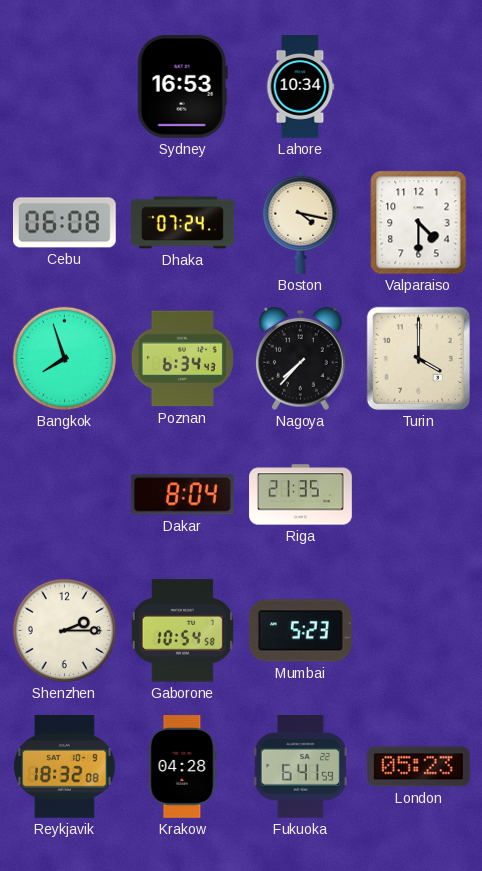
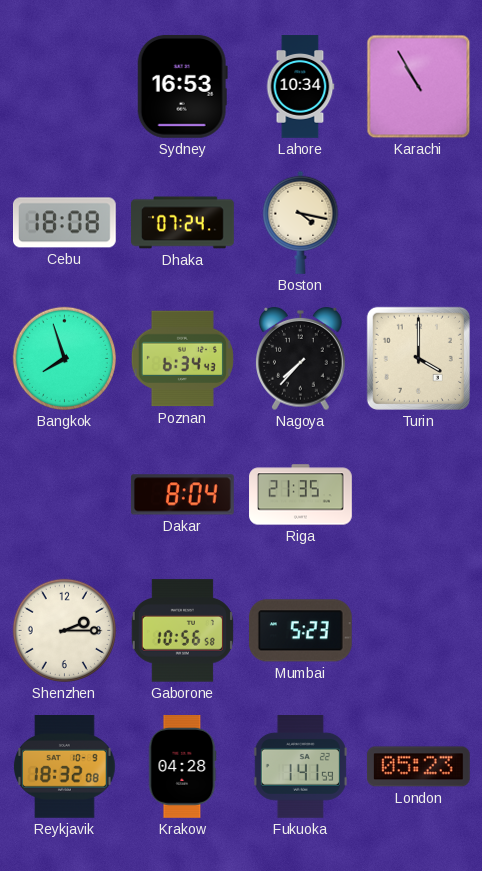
Karachi: none -> 10:55 (419, 87)
Cebu: 06:08 -> 18:08 (65, 223)
Valparaiso: 4:30 -> none (419, 223)
Gaborone: 10:54 -> 10:56 (182, 631)
Fukuoka: 6:41 -> 1:41 (300, 767)
